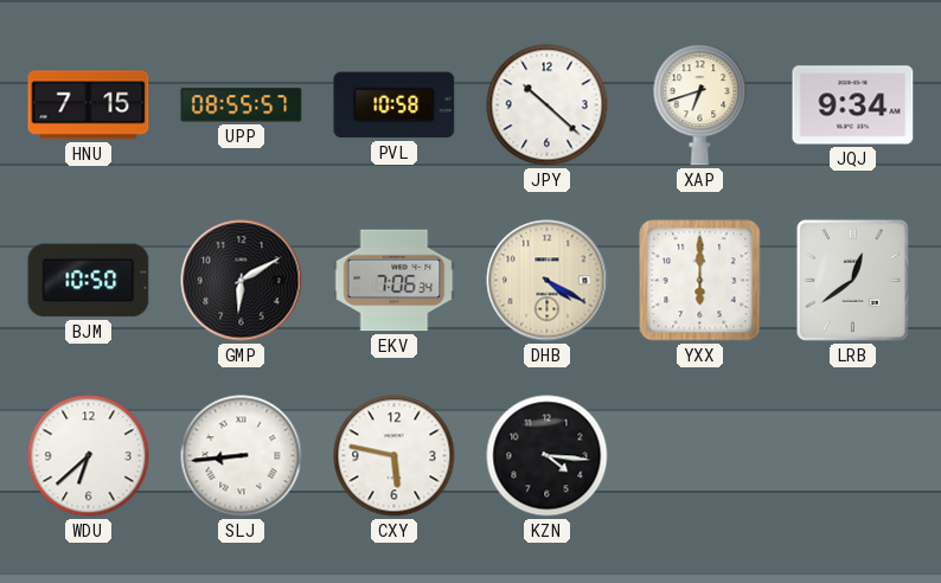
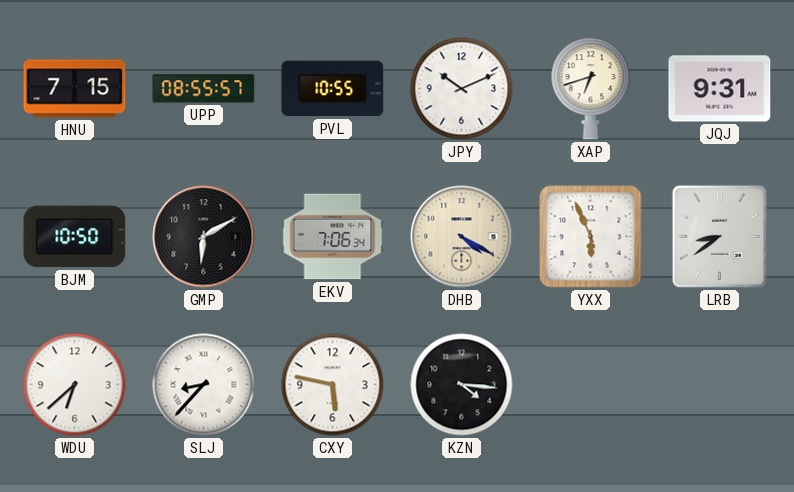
PVL: 10:58 -> 10:55 (333, 89)
JPY: 10:22 -> 10:11 (462, 89)
JQJ: 9:34 -> 9:31 (720, 89)
YXX: 6:00 -> 5:56 (591, 237)
LRB: 12:39 -> 8:39 (719, 236)
SLJ: 8:44 -> 8:37 (204, 385)
